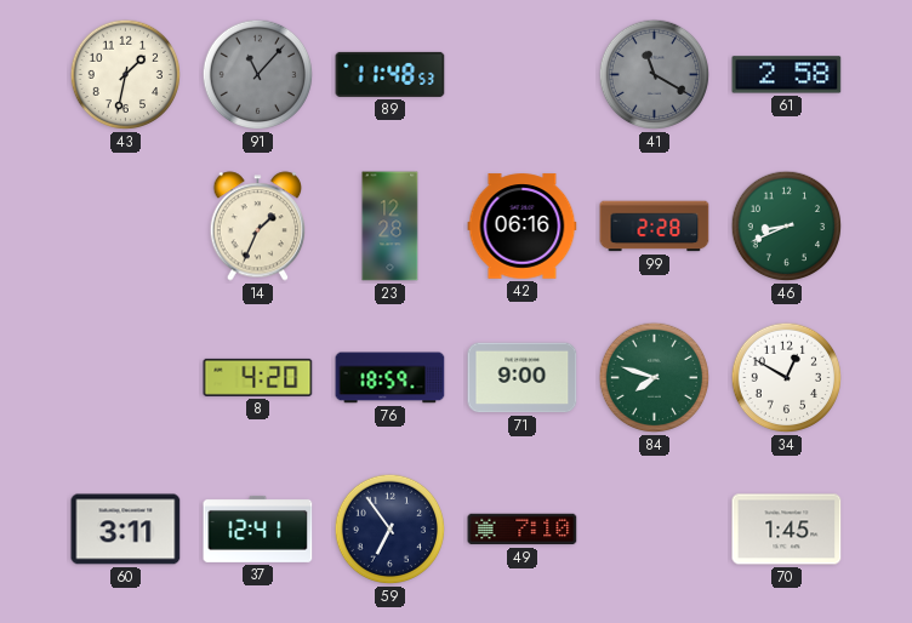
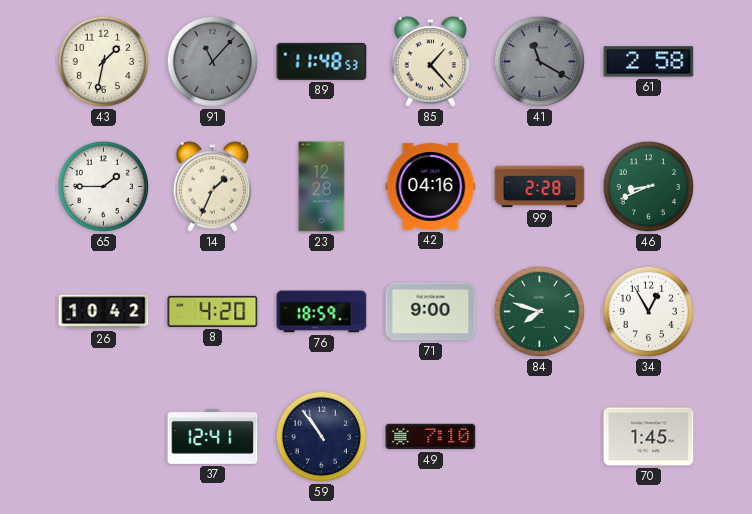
85: none -> 1:23 (431, 62)
65: none -> 1:45 (104, 187)
42: 06:16 -> 04:16 (431, 187)
26: none -> 10:42 (104, 312)
34: 12:50 -> 12:55 (649, 312)
60: 3:11 -> none (126, 530)
59: 6:54 -> 10:54 (322, 437)
